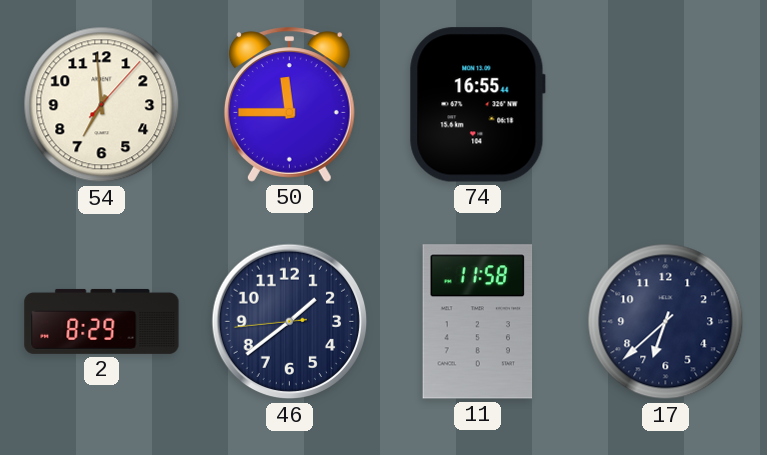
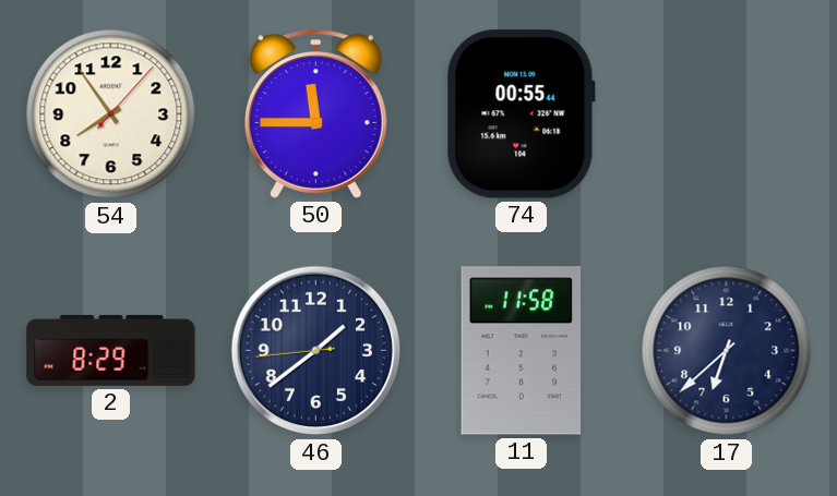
54: 6:59 -> 7:54 (111, 114)
74: 16:55 -> 00:55 (521, 114)
